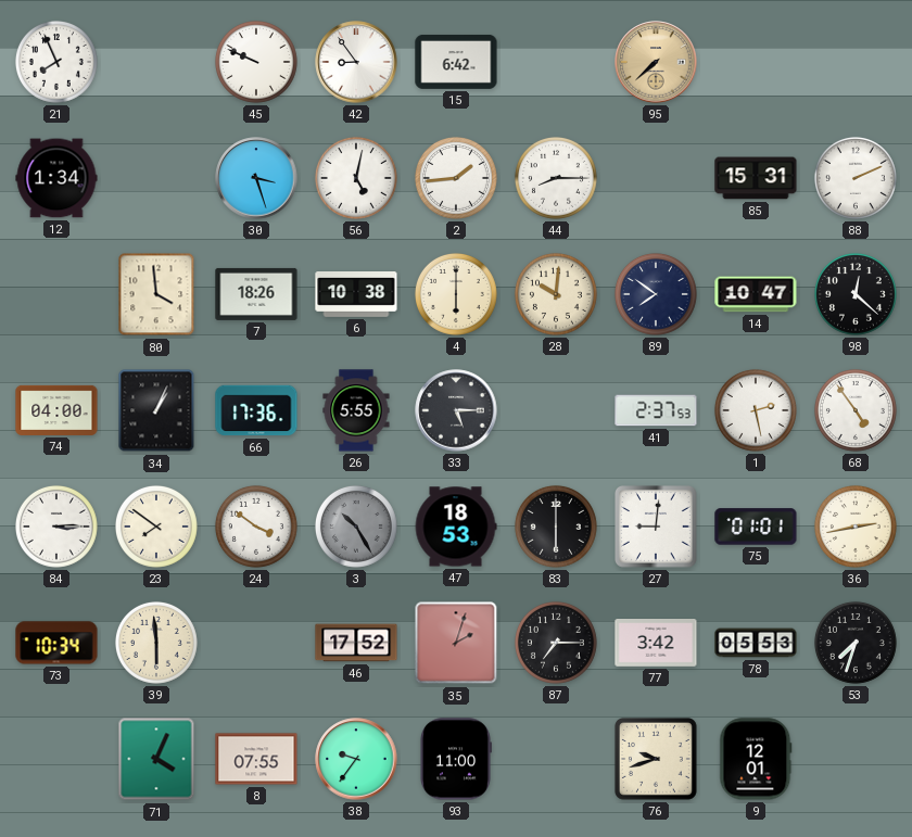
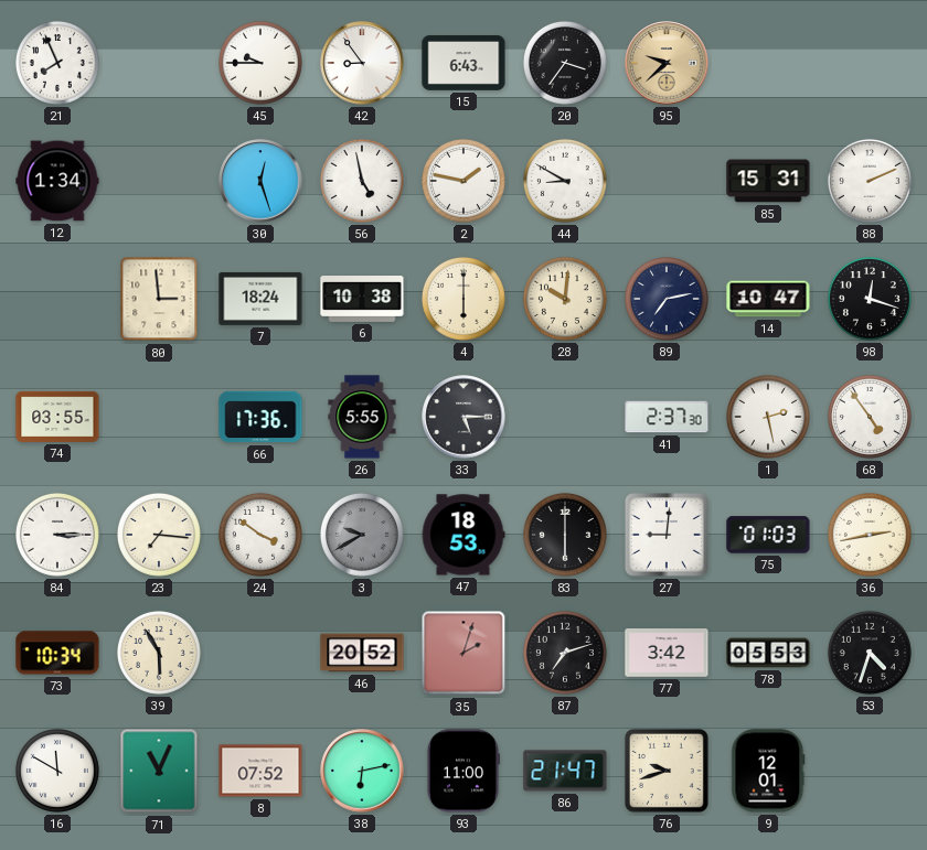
45: 9:49 -> 9:45 (260, 63)
15: 6:42 -> 6:43 (464, 63)
20: none -> 3:36 (565, 63)
95: 7:38 -> 9:38 (667, 63)
30: 3:27 -> 12:27 (260, 181)
56: 5:02 -> 4:58 (362, 181)
2: 1:44 -> 1:47 (464, 181)
44: 8:15 -> 8:50 (565, 181)
80: 3:59 -> 2:59 (159, 299)
7: 18:26 -> 18:24 (260, 299)
89: 7:51 -> 7:13 (667, 299)
98: 12:22 -> 12:18 (870, 299)
74: 04:00 -> 03:55 (57, 417)
34: 1:04 -> none (156, 410)
41: 2:37:53 -> 2:37:30 (667, 417)
23: 7:51 -> 7:16 (159, 535)
3: 10:25 -> 9:40 (362, 535)
75: 01:01 -> 01:03 (768, 535)
39: 5:59 -> 5:55 (159, 653)
46: 17:52 -> 20:52 (362, 653)
87: 7:15 -> 7:12 (565, 653)
53: 7:33 -> 4:33 (870, 653)
16: none -> 11:50 (57, 771)
71: 4:04 -> 11:04 (159, 771)
8: 07:55 -> 07:52 (260, 771)
38: 9:36 -> 6:13 (362, 771)
86: none -> 21:47 (565, 771)
